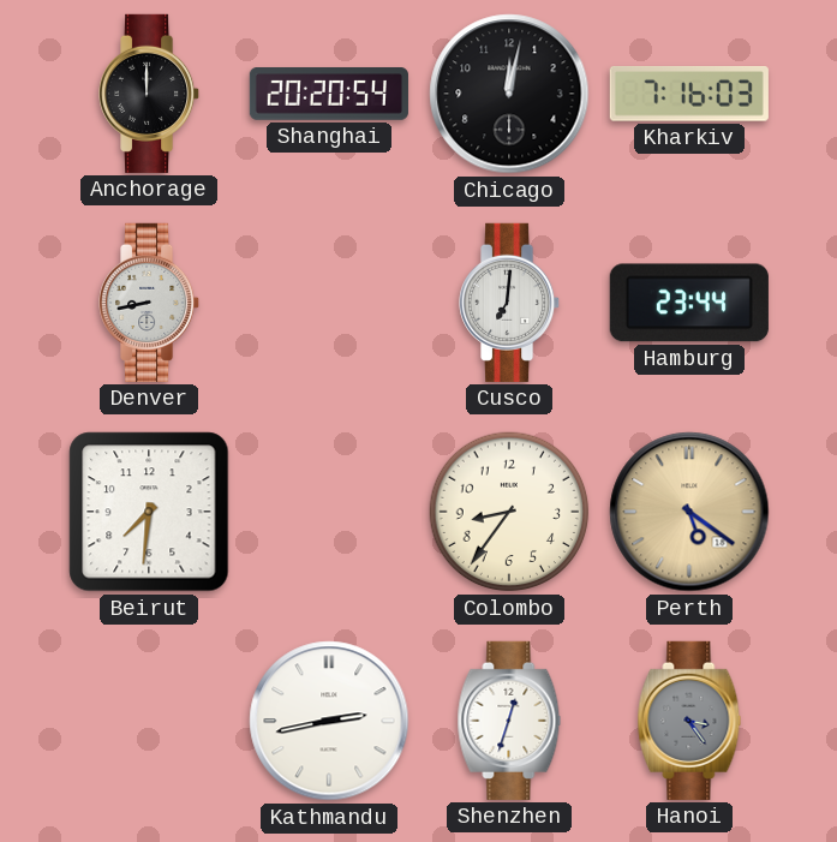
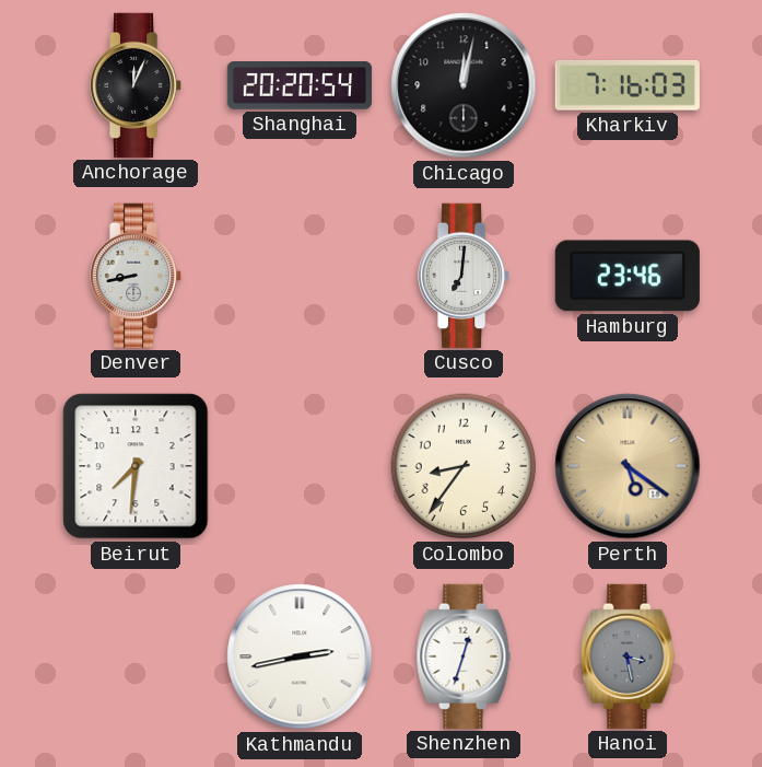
Anchorage: 12:00 -> 12:04 (137, 85)
Hamburg: 23:44 -> 23:46 (628, 276)
Hanoi: 3:24 -> 3:28 (628, 656)
